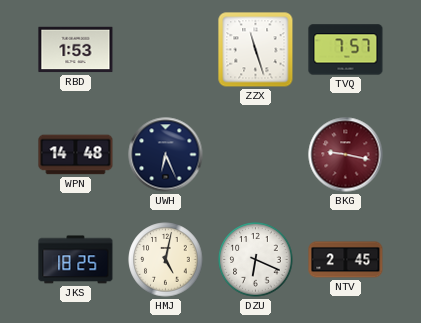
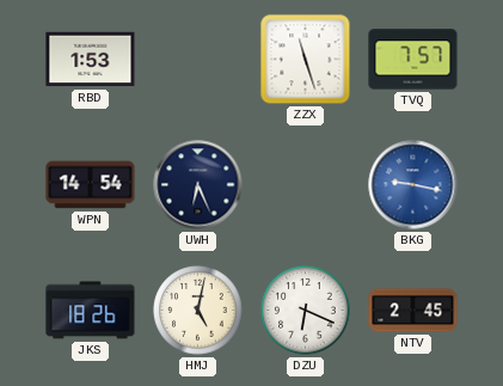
WPN: 14:48 -> 14:54 (91, 185)
BKG dial: burgundy -> blue (413, 185)
JKS: 18:25 -> 18:26 (91, 311)
